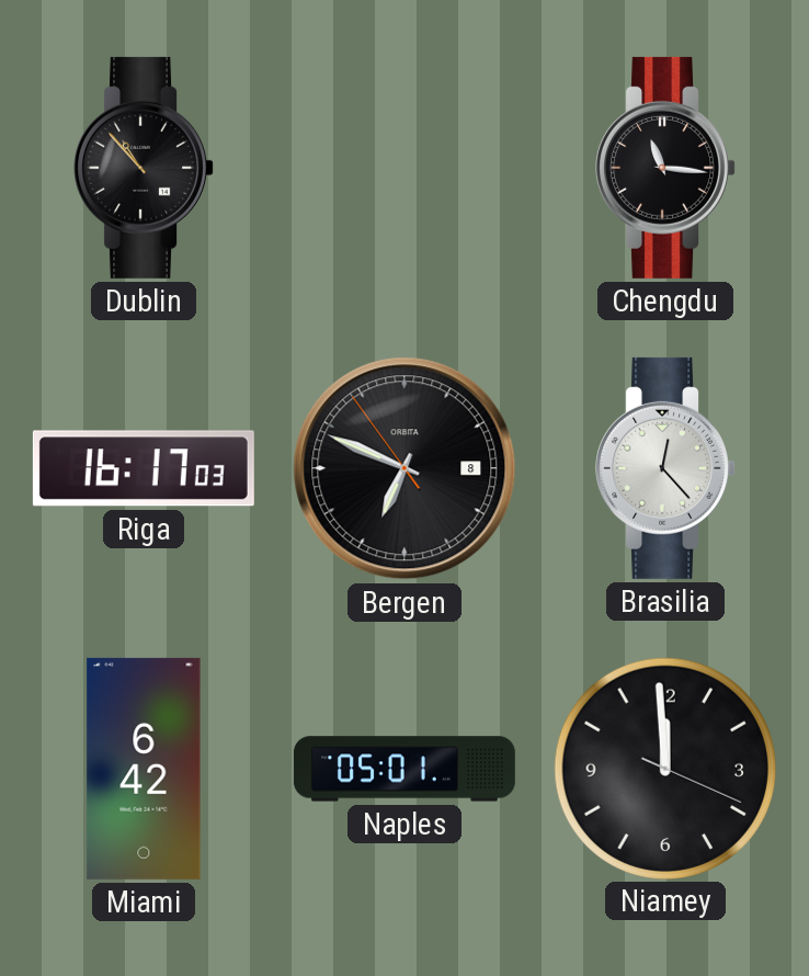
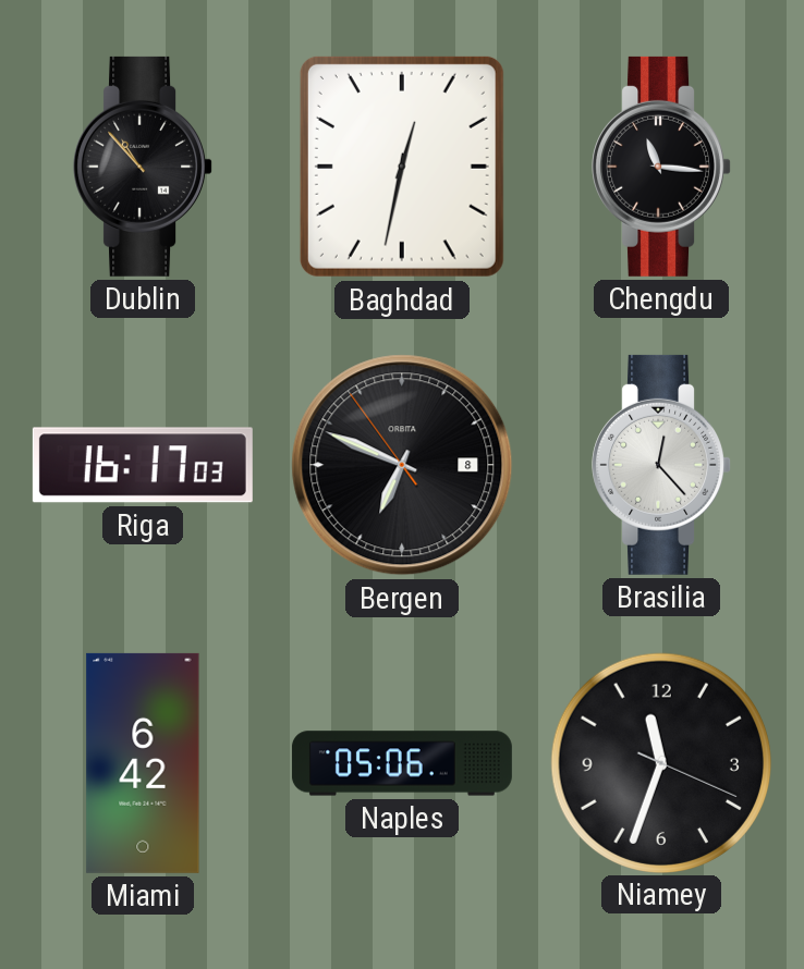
Baghdad: none -> 12:32 (402, 167)
Naples: 05:01 -> 05:06 (402, 763)
Niamey: 11:59 -> 11:33 (660, 762)
